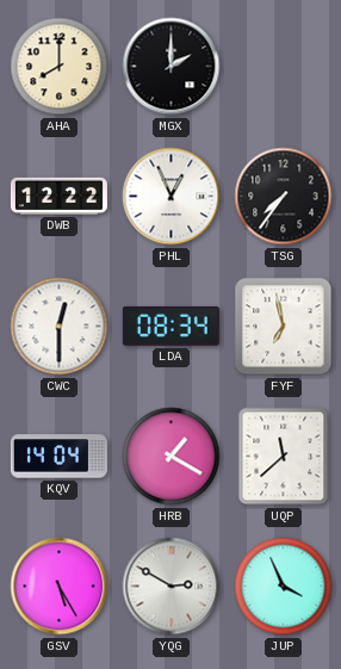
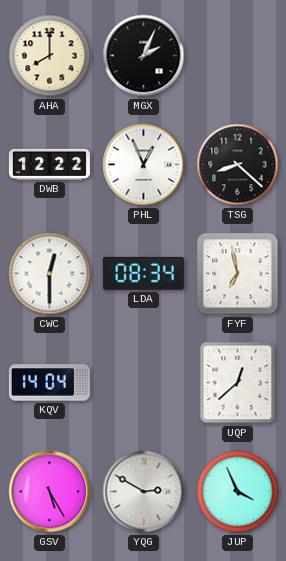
MGX: 2:00 -> 2:04 (144, 56)
TSG: 7:36 -> 8:22 (238, 165)
HRB: 1:20 -> none (172, 457)
UQP: 11:38 -> 12:38 (238, 383)
